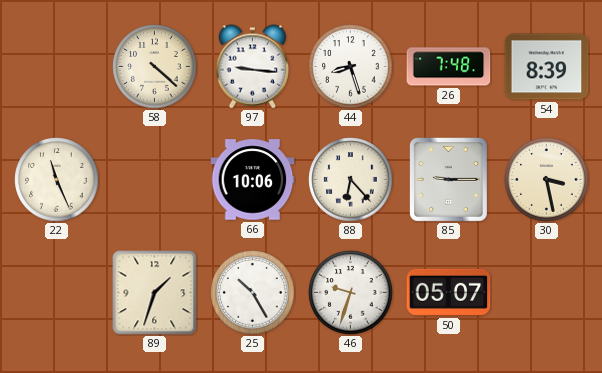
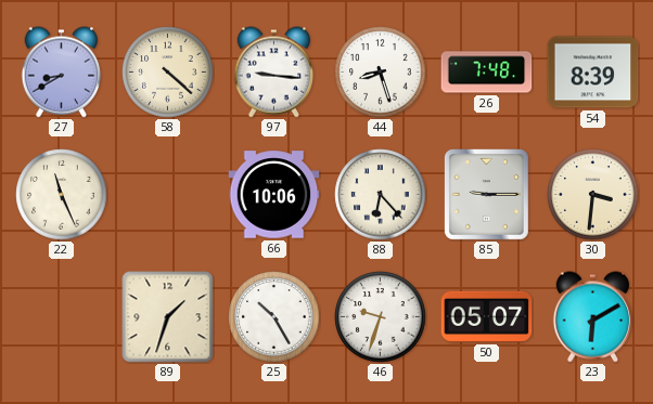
27: none -> 8:40 (61, 73)
30: 3:28 -> 3:31 (593, 195)
23: none -> 6:10 (592, 317)
